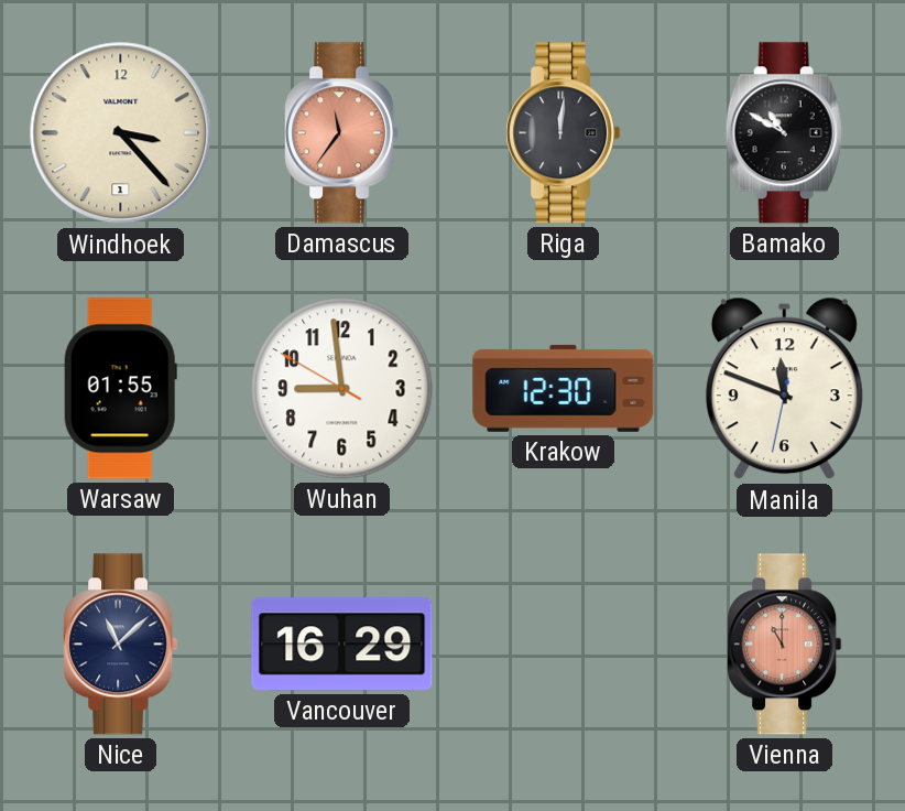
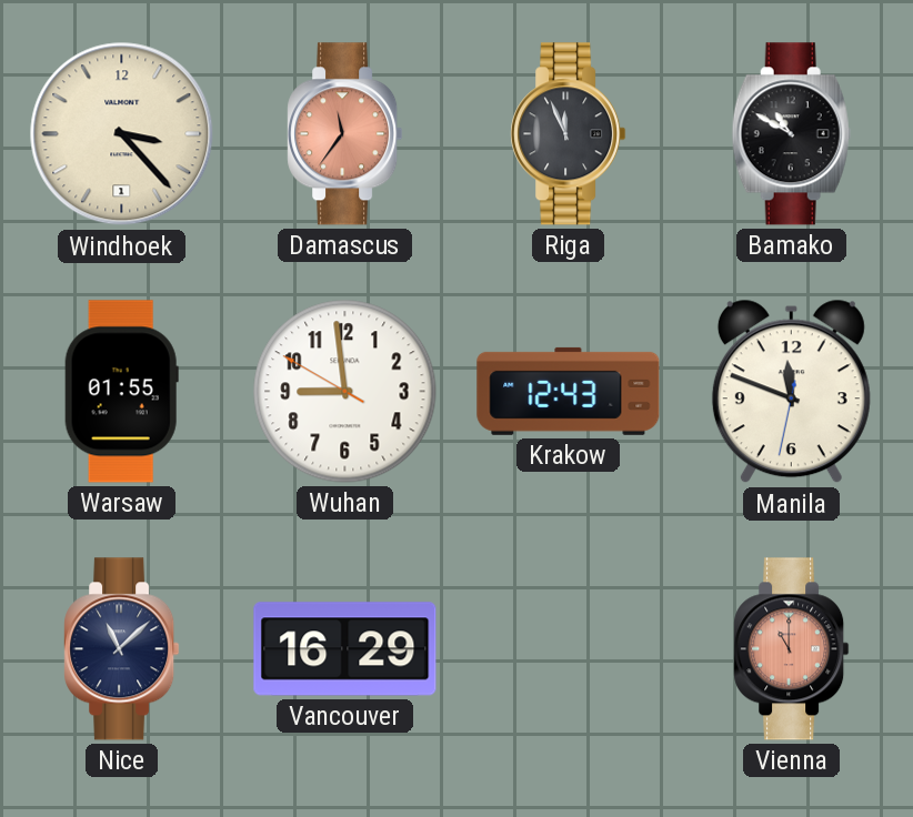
Riga: 12:01 -> 11:56 (569, 134)
Krakow: 12:30 -> 12:43 (569, 391)
